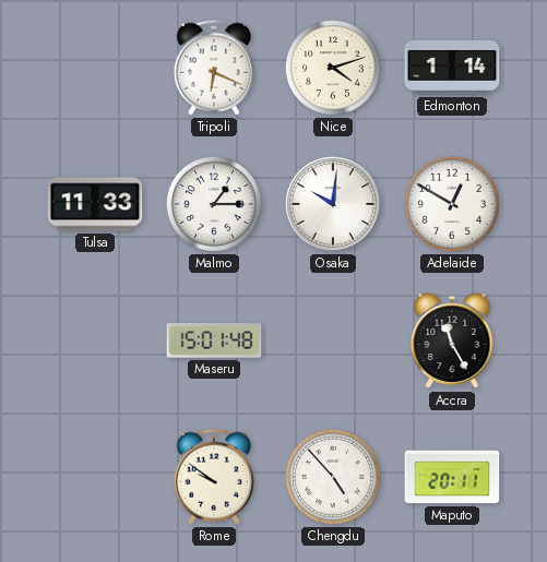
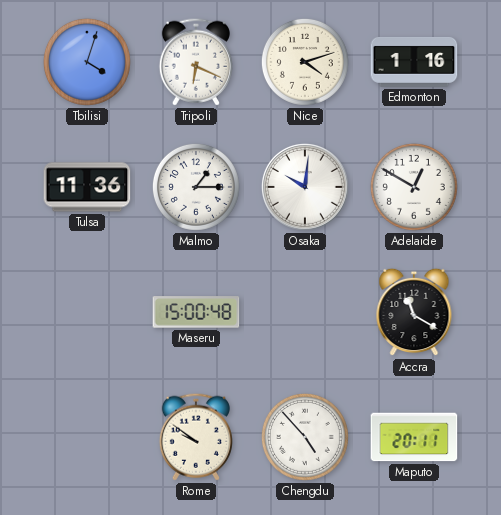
Tbilisi: none -> 4:03 (87, 62)
Edmonton: 1:14 -> 1:16 (414, 62)
Tulsa: 11:33 -> 11:36 (87, 187)
Maseru: 15:01 -> 15:00 (196, 312)
Accra: 11:25 -> 11:20 (414, 312)
